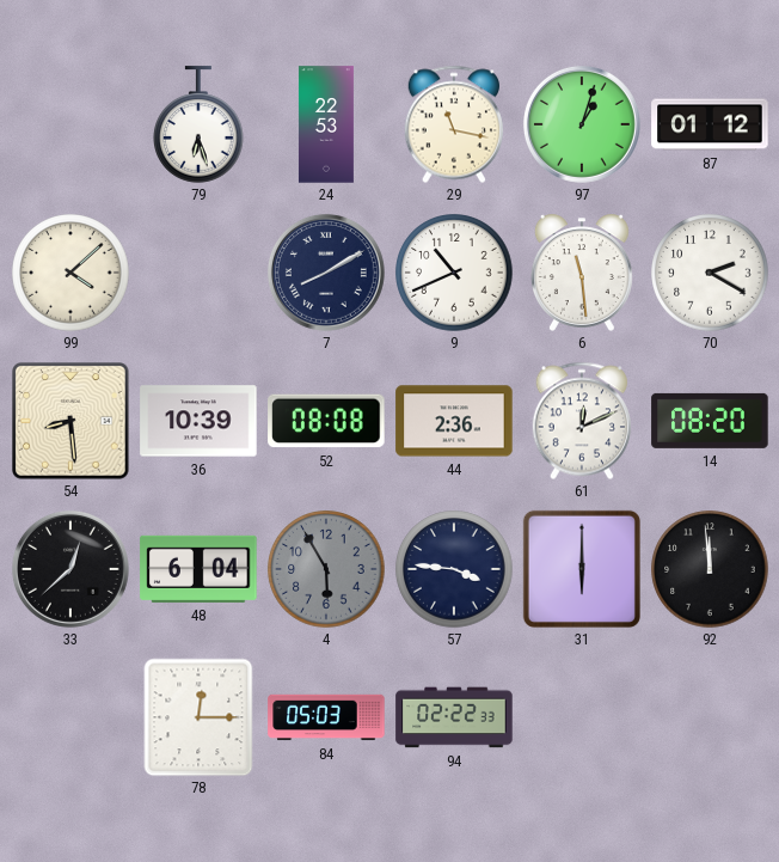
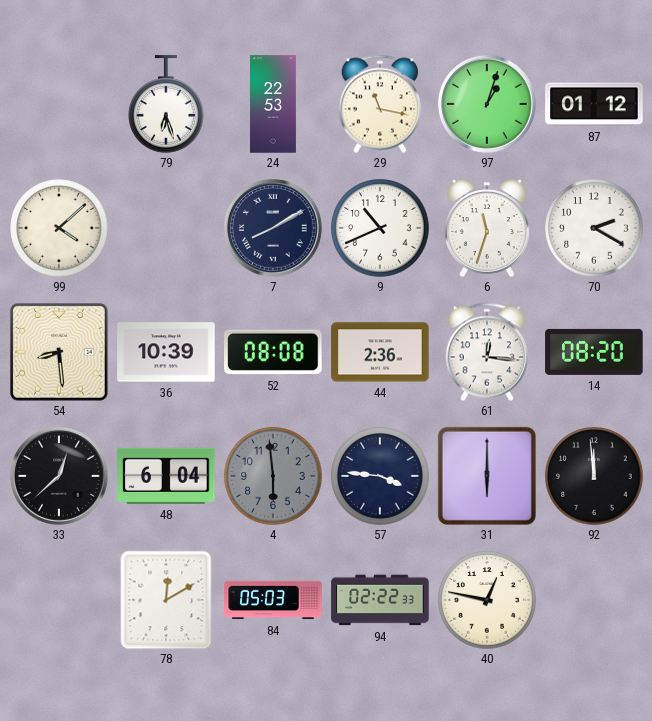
6: 11:29 -> 11:33 (487, 228)
61: 12:11 -> 12:16 (487, 352)
4: 5:55 -> 5:59 (273, 476)
78: 12:15 -> 12:10 (166, 600)
40: none -> 12:47 (487, 600)
